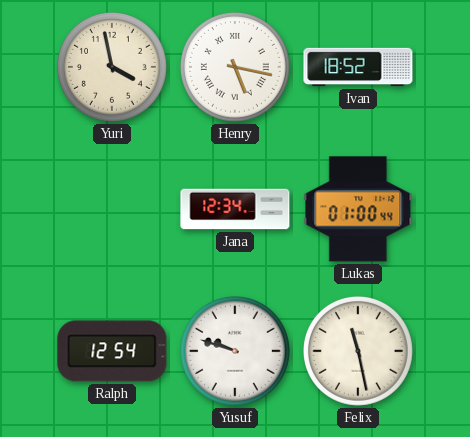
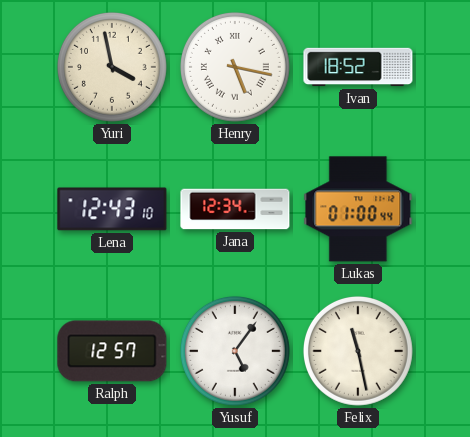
Lena: none -> 12:43 (112, 209)
Ralph: 12:54 -> 12:57 (112, 351)
Yusuf: 9:48 -> 5:06 (235, 351)
